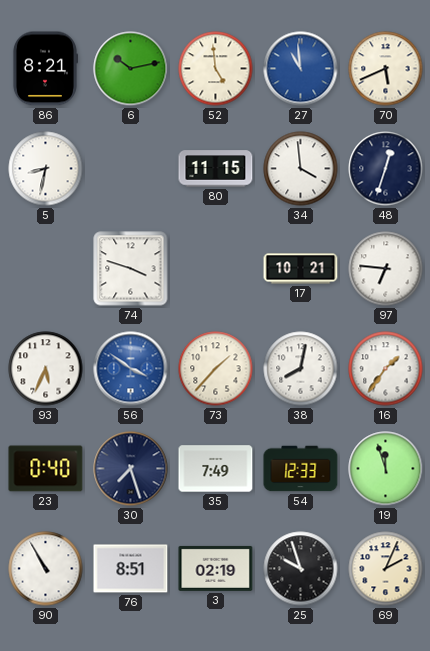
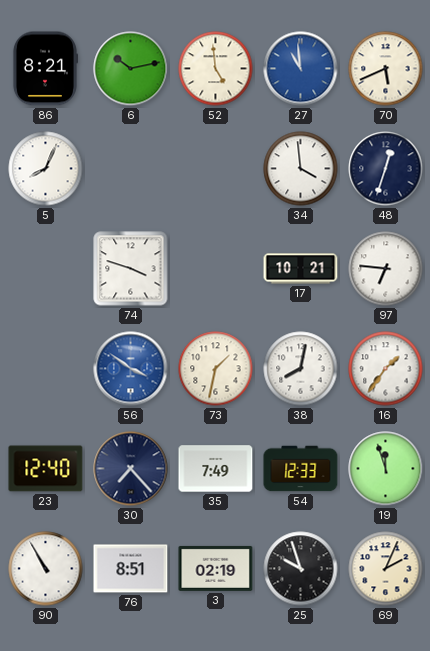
5: 8:32 -> 8:04 (46, 169)
80: 11:15 -> none (216, 169)
93: 5:34 -> none (46, 369)
73: 1:37 -> 1:32 (216, 369)
23: 0:40 -> 12:40 (46, 469)
30: 7:27 -> 7:23 (131, 469)
